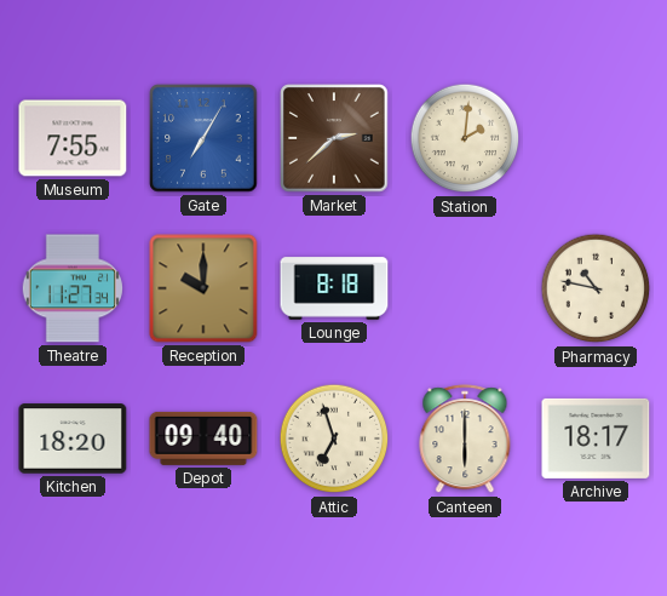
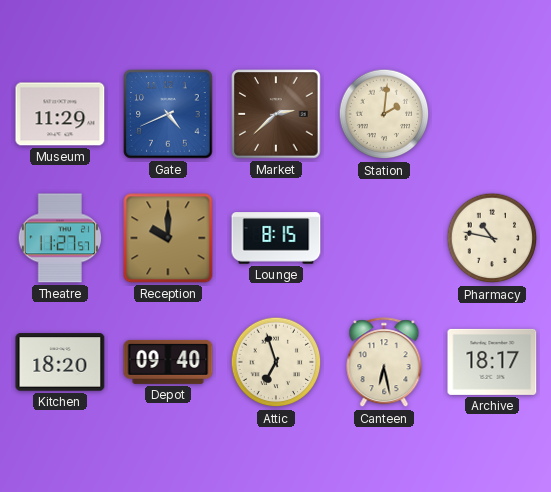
Museum: 7:55 -> 11:29 (60, 114)
Gate: 7:05 -> 4:41 (168, 114)
Theatre: 11:27:34 -> 11:27:57 (59, 238)
Lounge: 8:18 -> 8:15 (276, 238)
Canteen: 6:00 -> 6:28 (384, 363)
